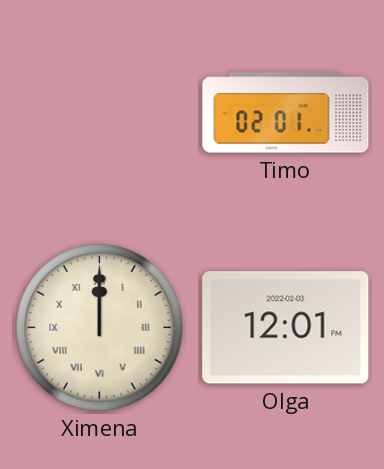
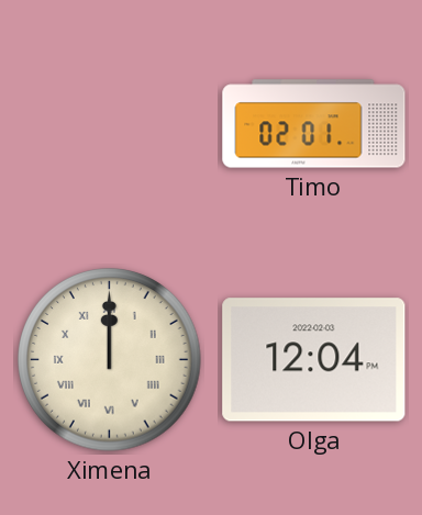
Olga: 12:01 -> 12:04 (314, 360)
